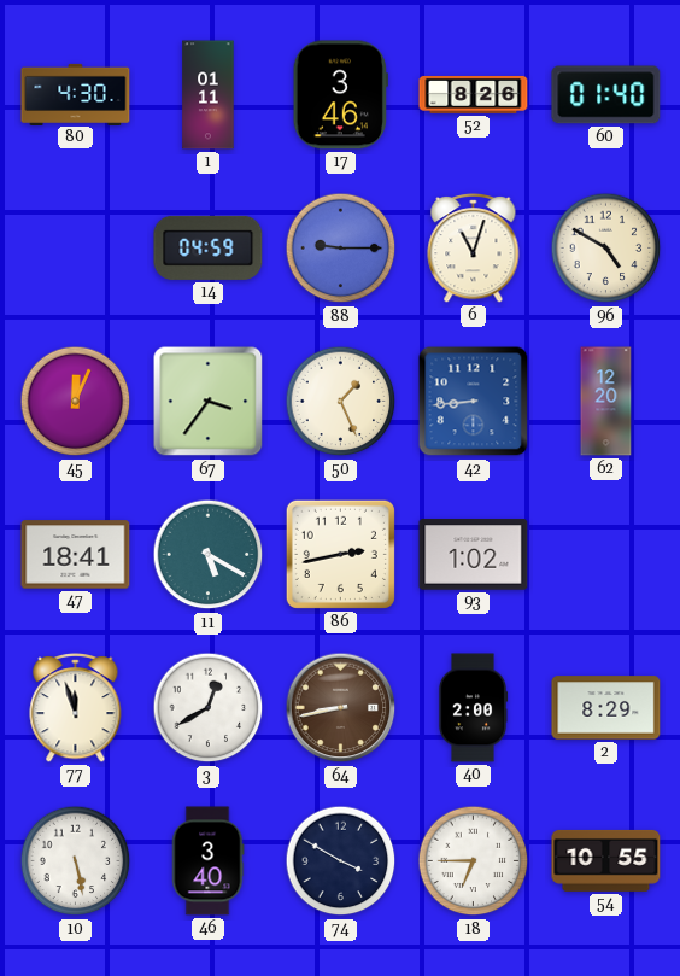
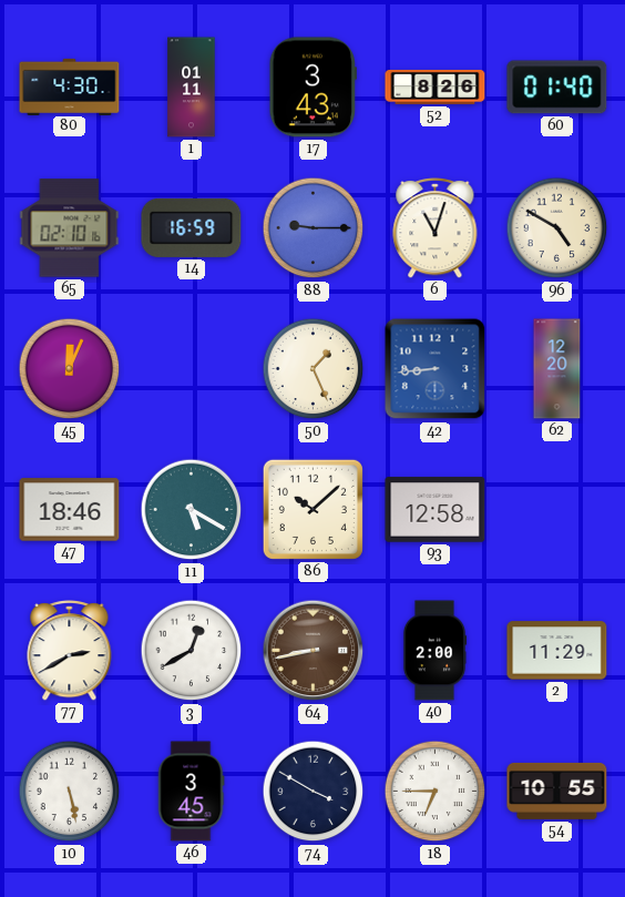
17: 3:46 -> 3:43 (312, 88)
65: none -> 02:10 (70, 228)
14: 04:59 -> 16:59 (192, 227)
67: 3:36 -> none (209, 402)
47: 18:41 -> 18:46 (70, 510)
86: 2:43 -> 10:08 (312, 509)
93: 1:02 -> 12:58 (436, 510)
77: 11:57 -> 2:40 (70, 651)
2: 8:29 -> 11:29 (557, 651)
46: 3:40 -> 3:45 (191, 792)
